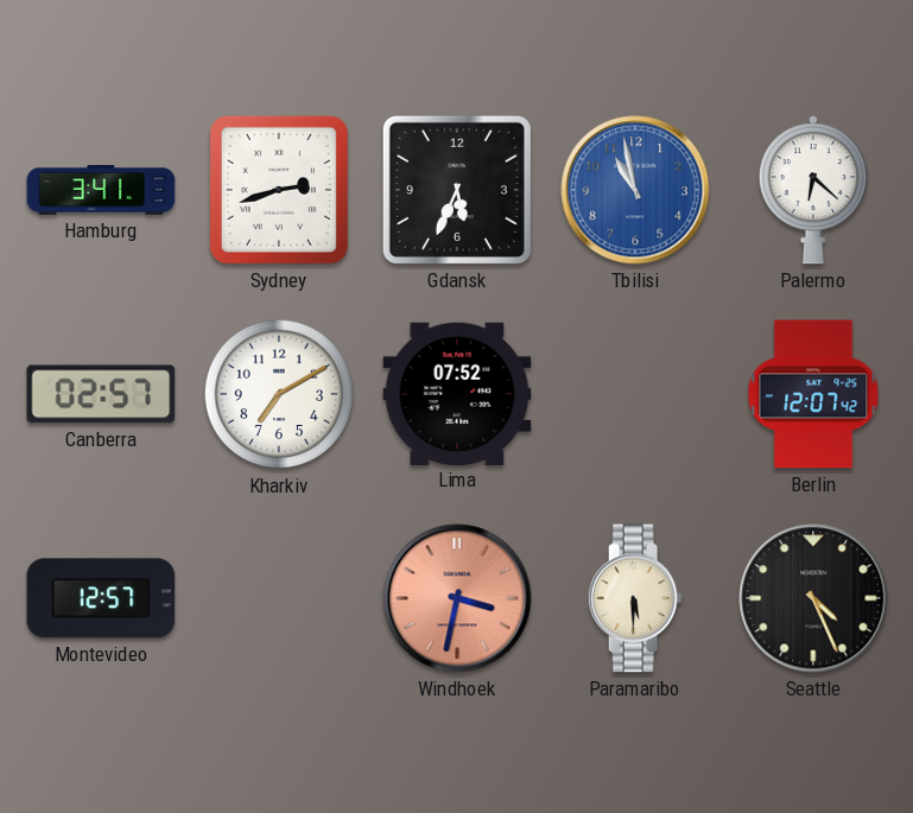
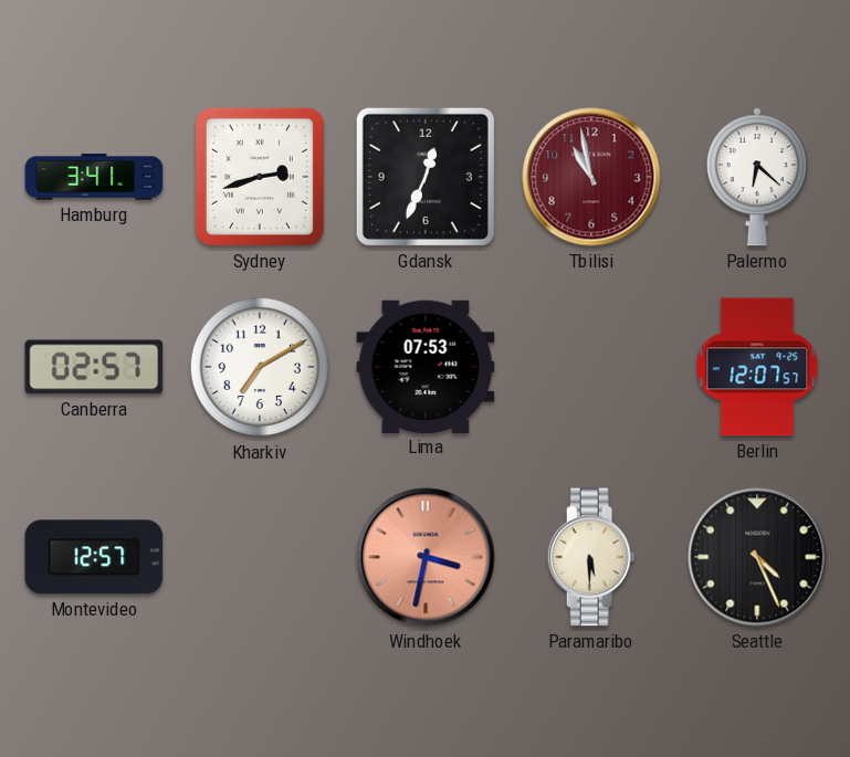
Gdansk: 5:34 -> 12:34 (426, 177)
Tbilisi dial: blue -> burgundy (591, 177)
Lima: 07:52 -> 07:53 (426, 366)
Berlin: 12:07:42 -> 12:07:57 (757, 367)
